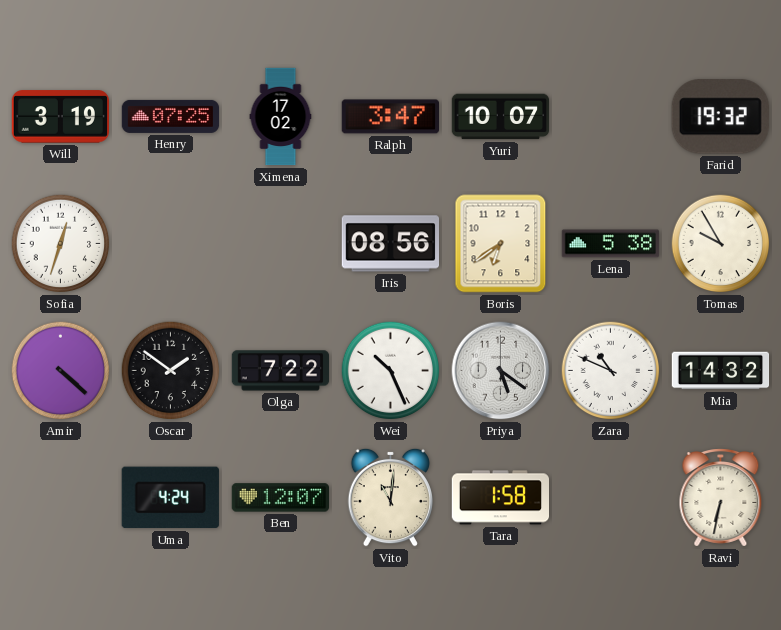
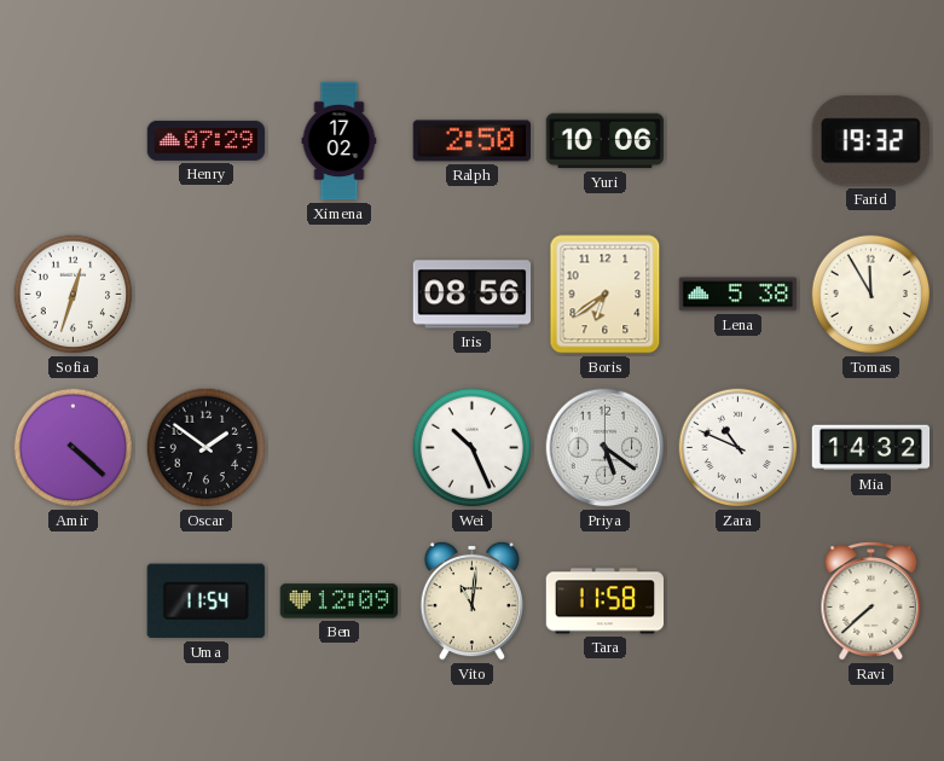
Will: 3:19 -> none (60, 117)
Henry: 07:25 -> 07:29 (207, 140)
Ralph: 3:47 -> 2:50 (471, 141)
Yuri: 10:07 -> 10:06 (606, 141)
Tomas: 9:55 -> 11:55 (871, 295)
Olga: 7:22 -> none (281, 371)
Uma: 4:24 -> 11:54 (205, 602)
Ben: 12:07 -> 12:09 (338, 602)
Tara: 1:58 -> 11:58 (604, 602)
Ravi: 6:32 -> 7:38 (871, 602)
